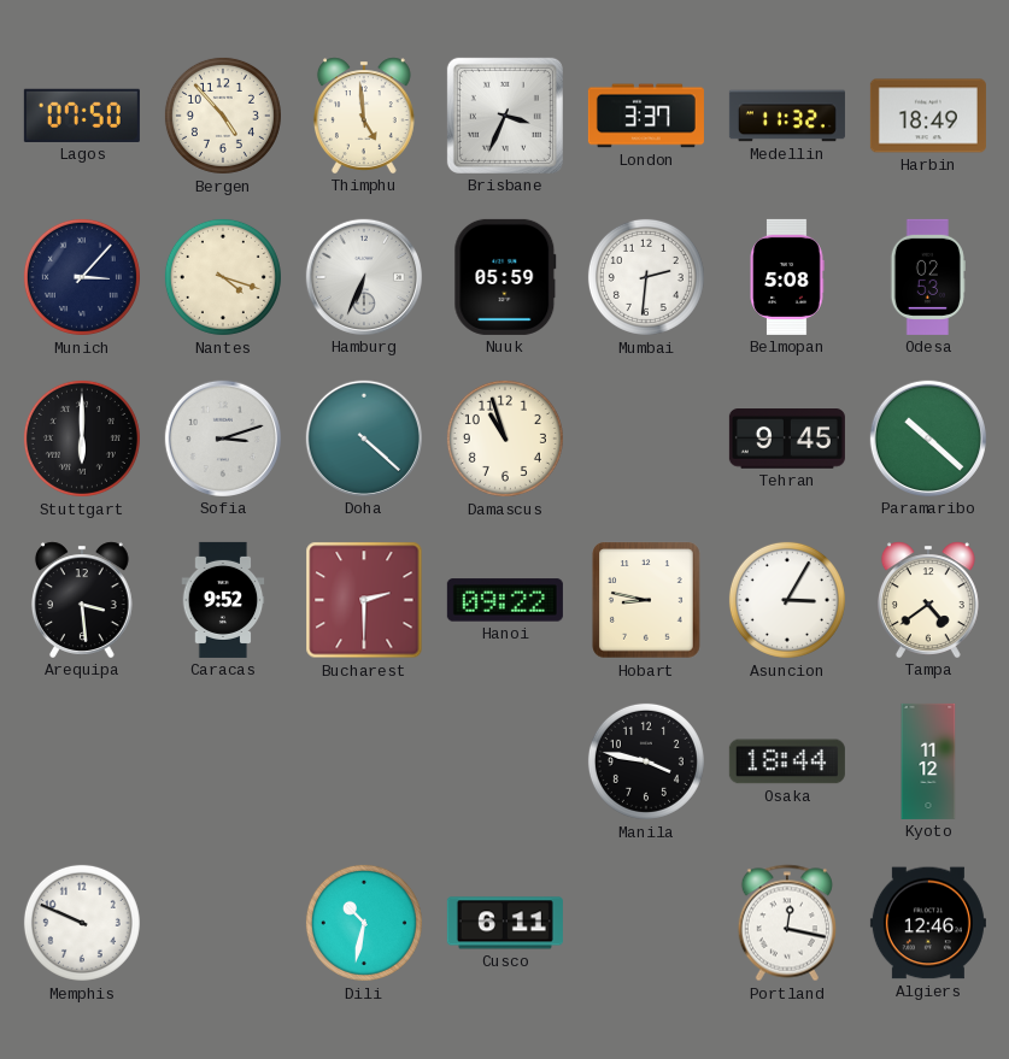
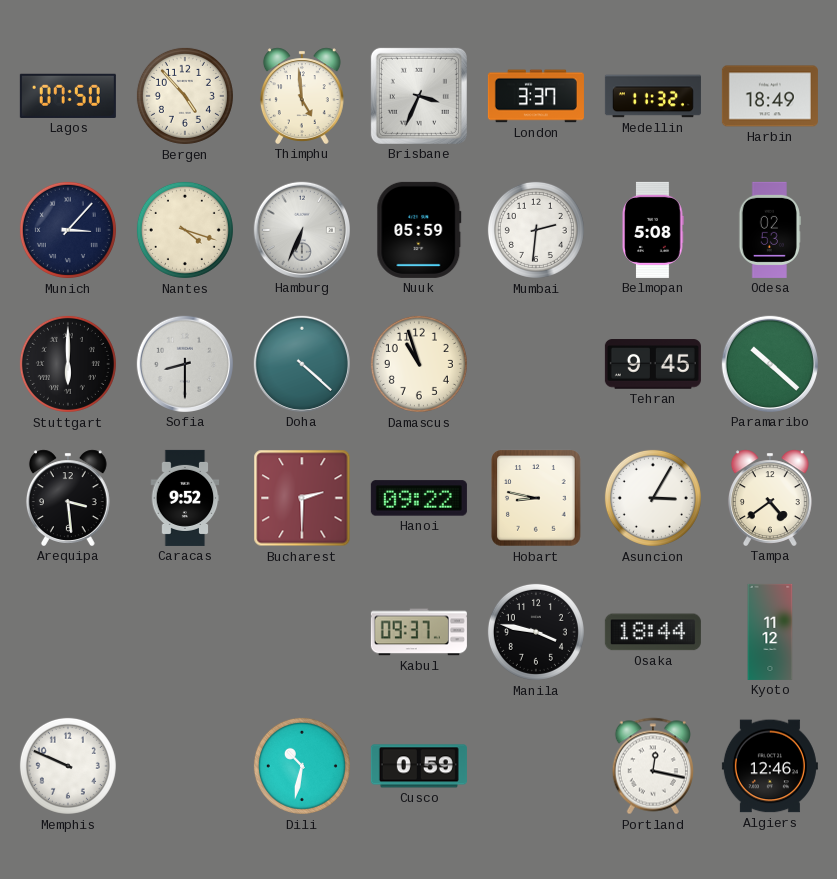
Sofia: 3:12 -> 8:30 (185, 364)
Kabul: none -> 09:37 (419, 632)
Cusco: 6:11 -> 0:59 (419, 766)
